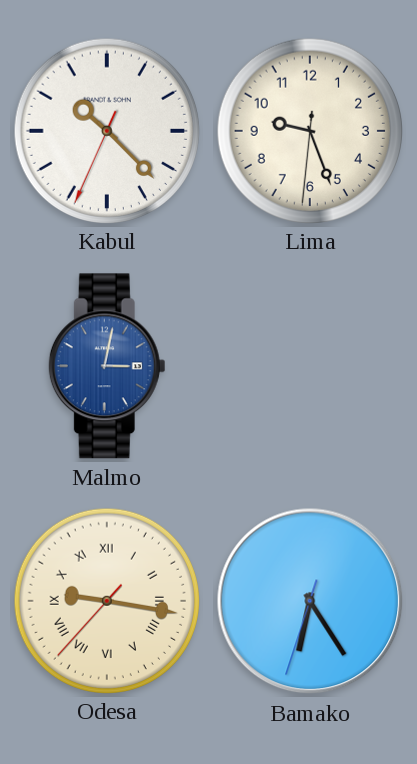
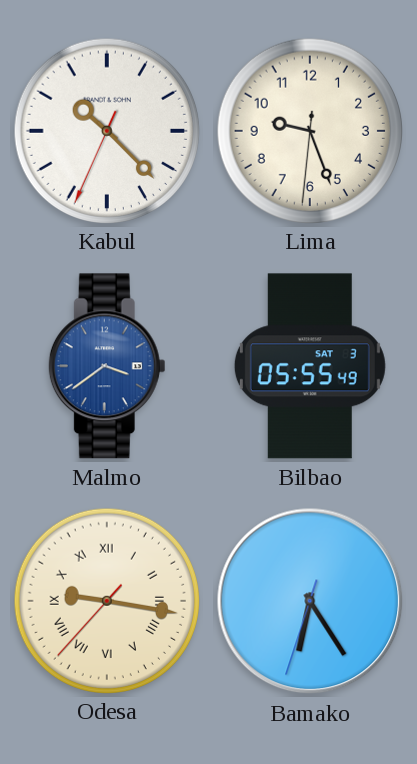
Malmo: 3:02 -> 3:39 (107, 366)
Bilbao: none -> 05:55 (310, 366)
